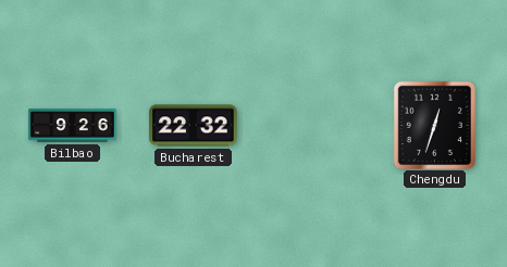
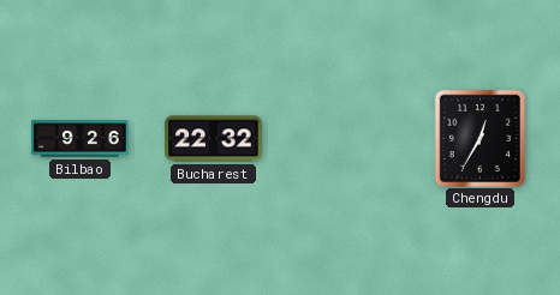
Chengdu: 12:33 -> 12:35 (479, 138)
